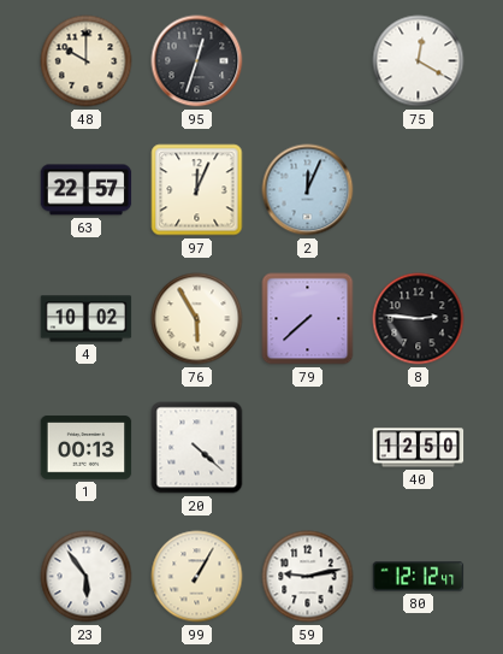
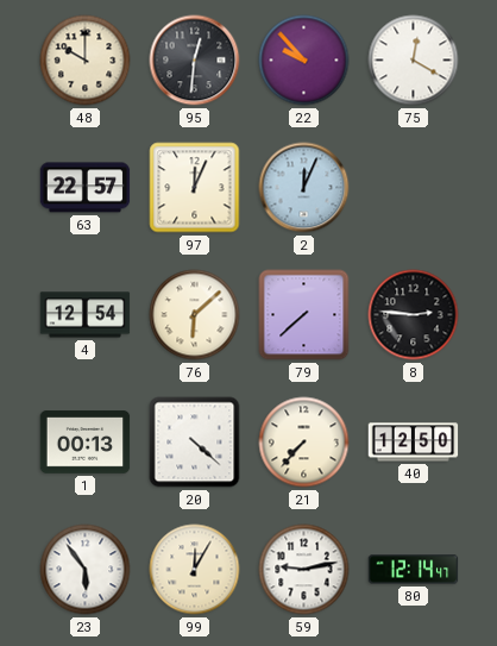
95: 12:33 -> 12:31 (195, 61)
22: none -> 9:53 (304, 61)
4: 10:02 -> 12:54 (86, 315)
76: 5:55 -> 6:08 (195, 315)
21: none -> 7:37 (304, 443)
99: 1:05 -> 12:05 (195, 570)
80: 12:12 -> 12:14 (414, 570)
